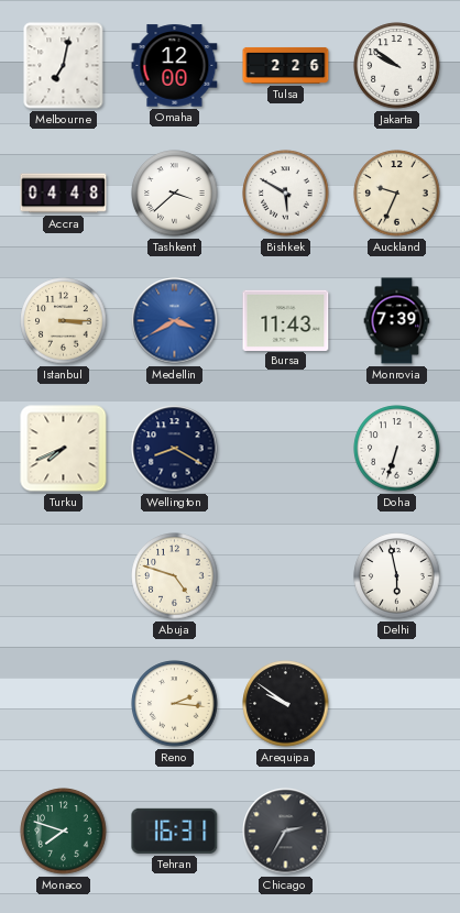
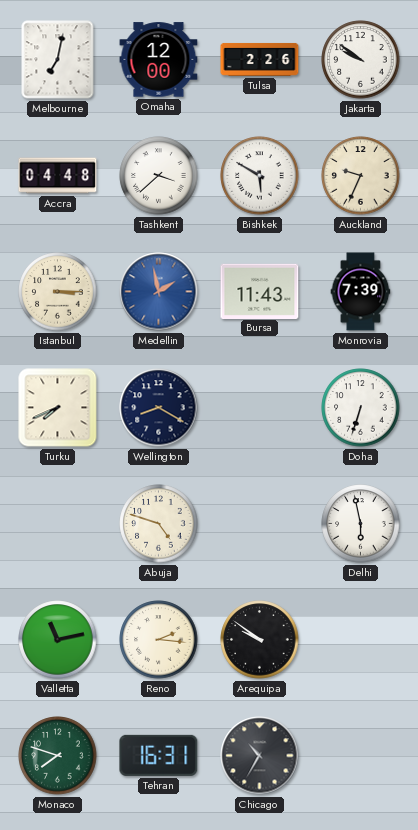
Medellin: 3:40 -> 1:58 (159, 292)
Valletta: none -> 11:13 (58, 640)
Chicago: 2:35 -> 10:35 (260, 756)
